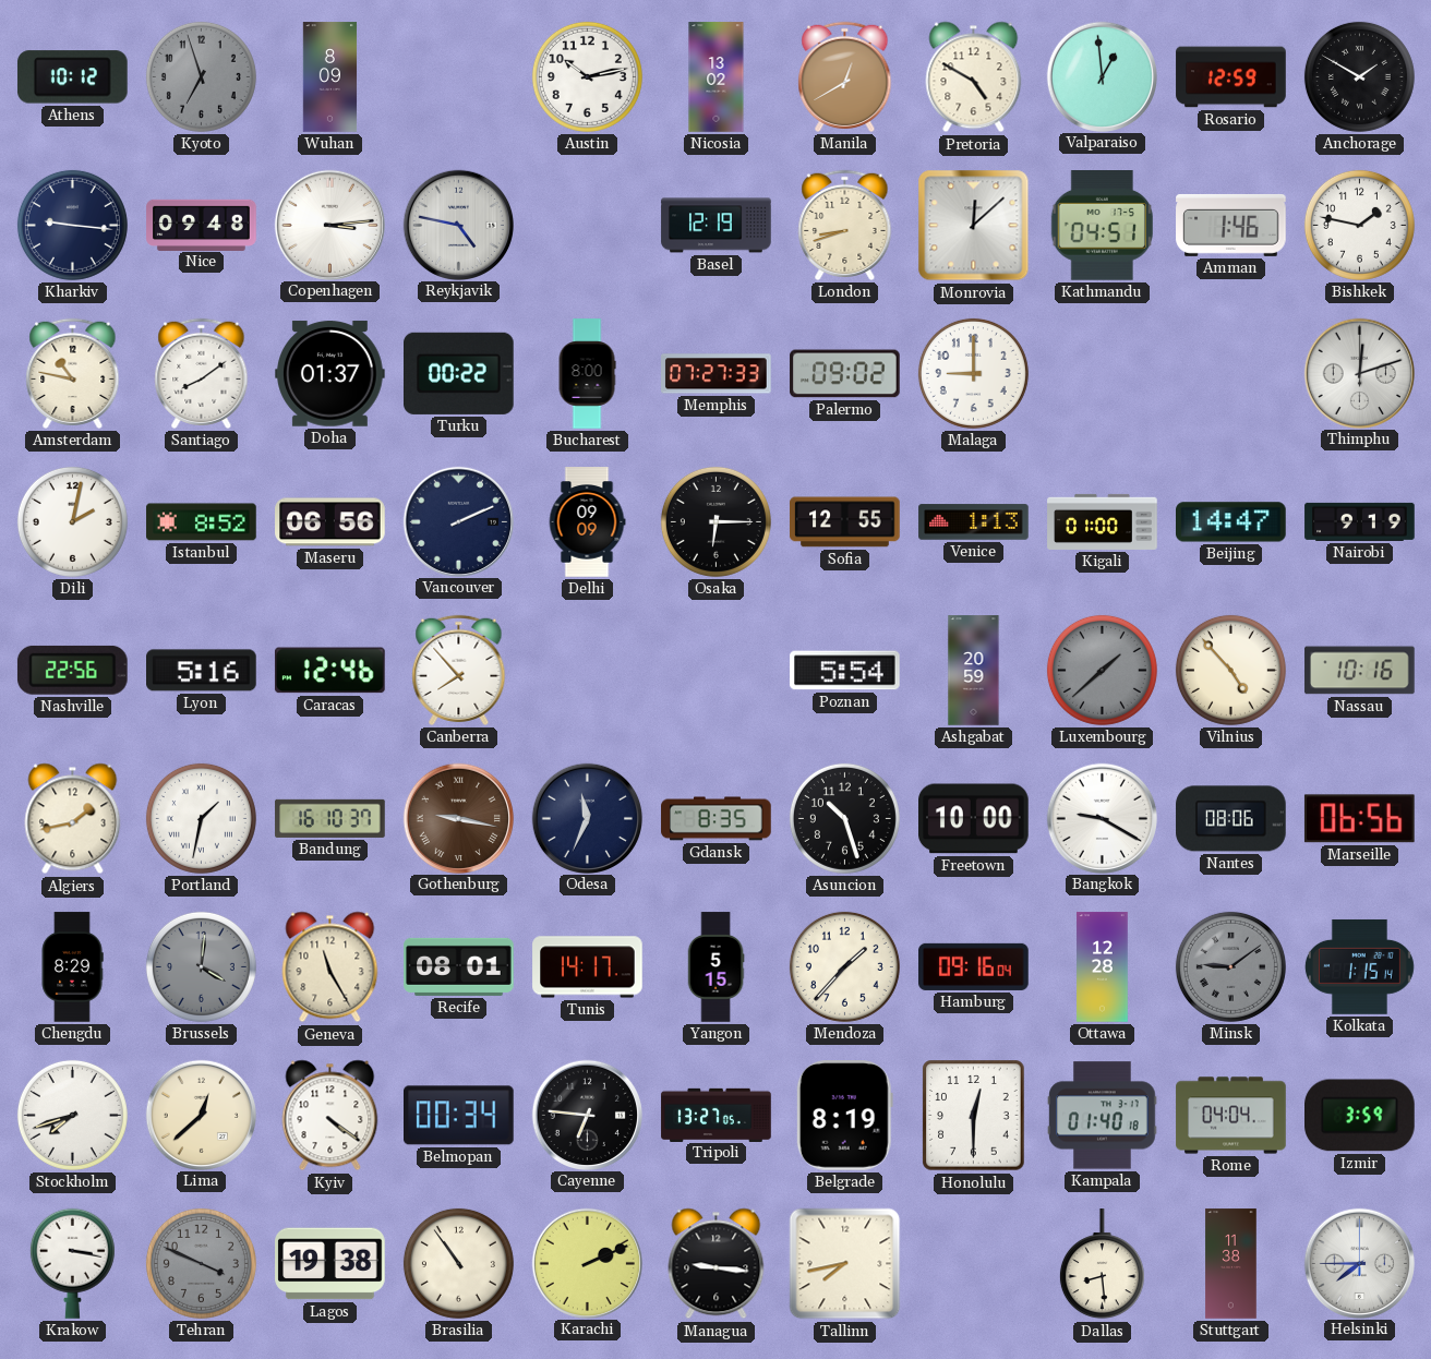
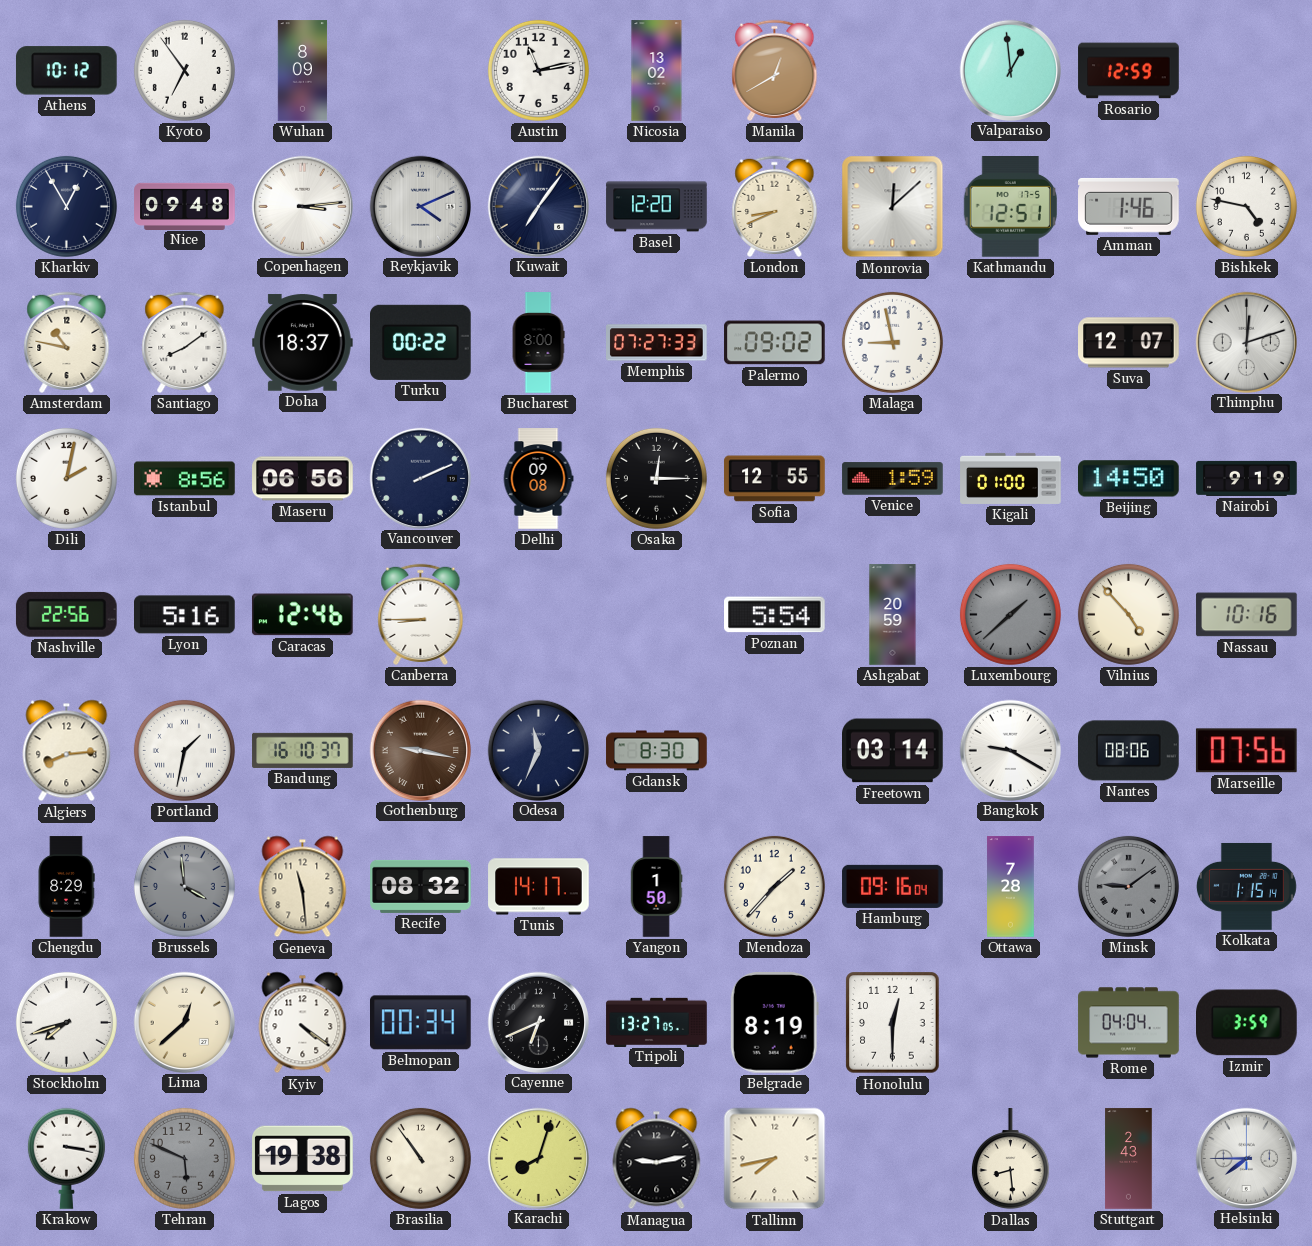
Kyoto: 6:57 -> 6:54 (184, 70)
Kyoto dial: grey -> white (184, 70)
Austin: 10:13 -> 11:13 (538, 70)
Pretoria: 4:50 -> none (974, 77)
Anchorage: 1:50 -> none (1359, 76)
Kharkiv: 9:16 -> 12:55 (66, 206)
Reykjavik: 4:47 -> 4:11 (420, 206)
Kuwait: none -> 7:06 (538, 206)
Basel: 12:19 -> 12:20 (657, 207)
London: 8:42 -> 8:41 (775, 206)
Kathmandu: 04:51 -> 12:51 (1010, 207)
Bishkek: 1:47 -> 4:47 (1246, 206)
Doha: 01:37 -> 18:37 (303, 343)
Malaga: 9:00 -> 8:58 (892, 342)
Suva: none -> 12:07 (1129, 343)
Istanbul: 8:52 -> 8:56 (185, 479)
Delhi: 09:09 -> 09:08 (538, 479)
Osaka: 6:15 -> 12:15 (656, 478)
Venice: 1:13 -> 1:59 (893, 479)
Beijing: 14:47 -> 14:50 (1129, 479)
Canberra: 7:53 -> 8:45 (421, 614)
Algiers: 1:43 -> 8:14 (67, 751)
Gdansk: 8:35 -> 8:30 (657, 751)
Asuncion: 10:27 -> none (844, 818)
Freetown: 10:00 -> 03:14 (893, 751)
Marseille: 06:56 -> 07:56 (1246, 751)
Brussels: 4:01 -> 3:59 (184, 886)
Geneva: 11:25 -> 11:29 (303, 887)
Recife: 08:01 -> 08:32 (421, 886)
Yangon: 5:15 -> 1:50 (656, 887)
Ottawa: 12:28 -> 7:28 (1011, 887)
Cayenne: 6:46 -> 6:41 (538, 1022)
Kampala: 01:40 -> none (1103, 1116)
Tehran: 3:49 -> 5:49 (184, 1158)
Karachi: 2:11 -> 8:03 (538, 1158)
Managua: 9:16 -> 9:13 (657, 1159)
Stuttgart: 11:38 -> 2:43 (1129, 1159)
